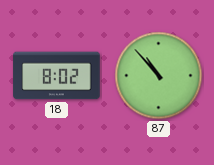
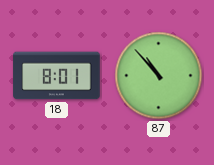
18: 8:02 -> 8:01 (57, 76)
